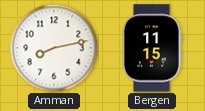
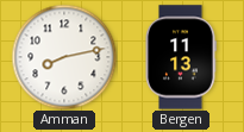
Bergen: 11:15 -> 11:13 (181, 57)
